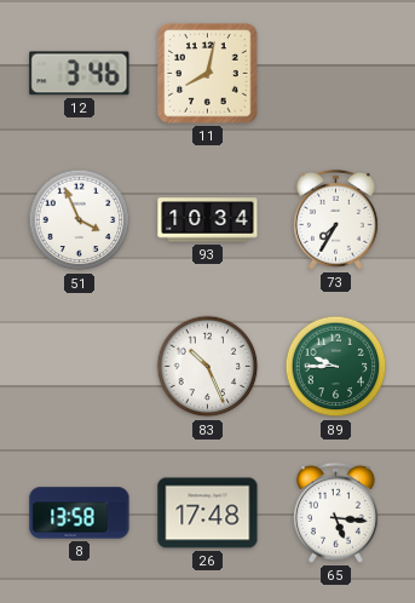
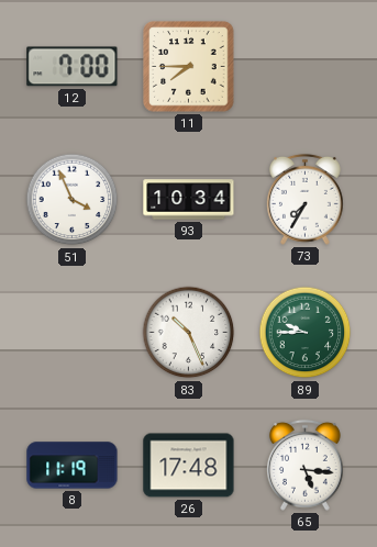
12: 3:46 -> 7:00 (73, 67)
11: 8:02 -> 7:45 (189, 67)
8: 13:58 -> 11:19 (73, 466)
